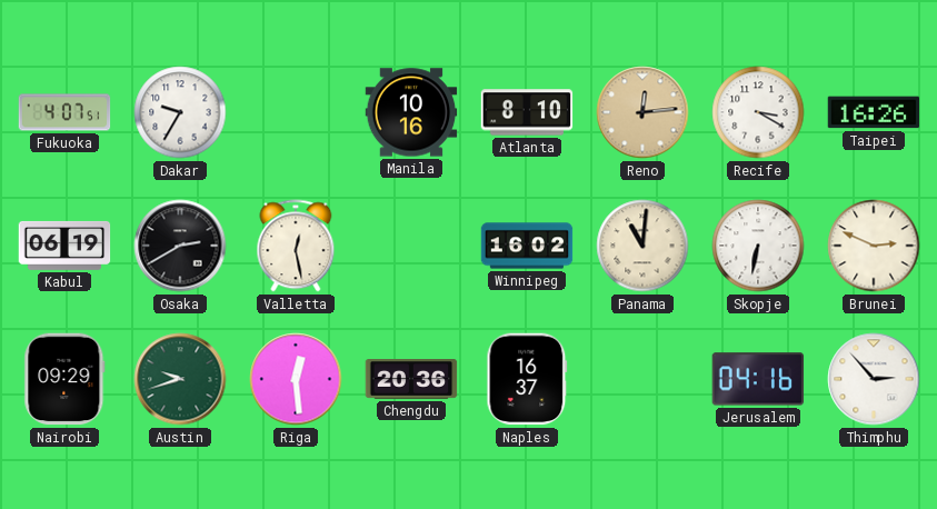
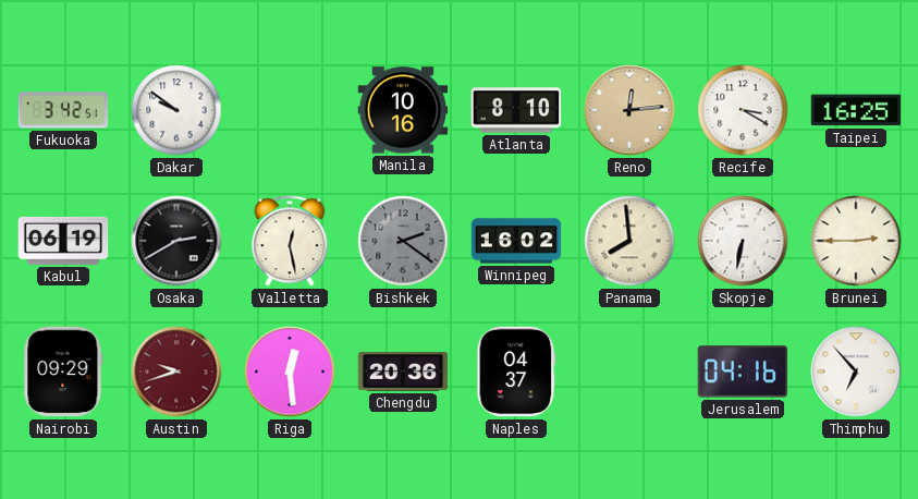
Fukuoka: 4:07 -> 3:42 (63, 110)
Dakar: 9:35 -> 9:51 (176, 110)
Taipei: 16:26 -> 16:25 (856, 110)
Bishkek: none -> 2:21 (403, 241)
Panama: 11:01 -> 7:59 (629, 241)
Brunei: 2:49 -> 2:45 (856, 241)
Austin dial: green -> burgundy (176, 372)
Naples: 16:37 -> 04:37 (516, 372)
Thimphu: 2:53 -> 6:53 (856, 372)
